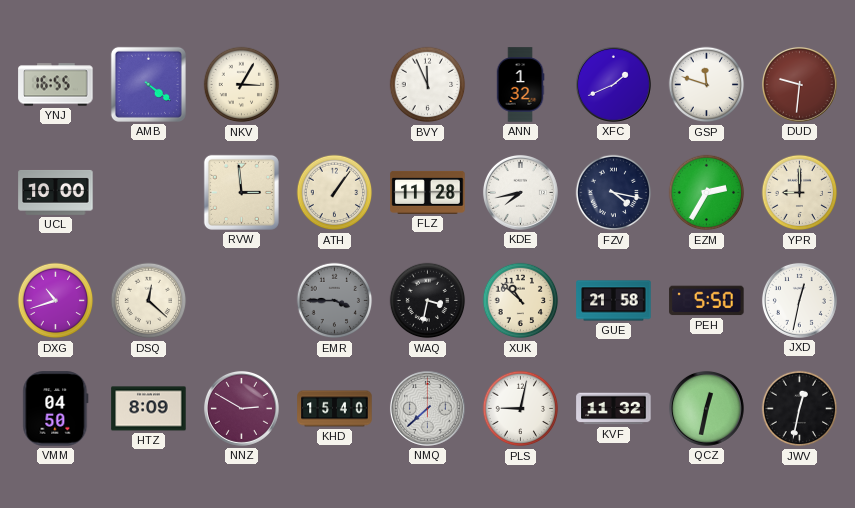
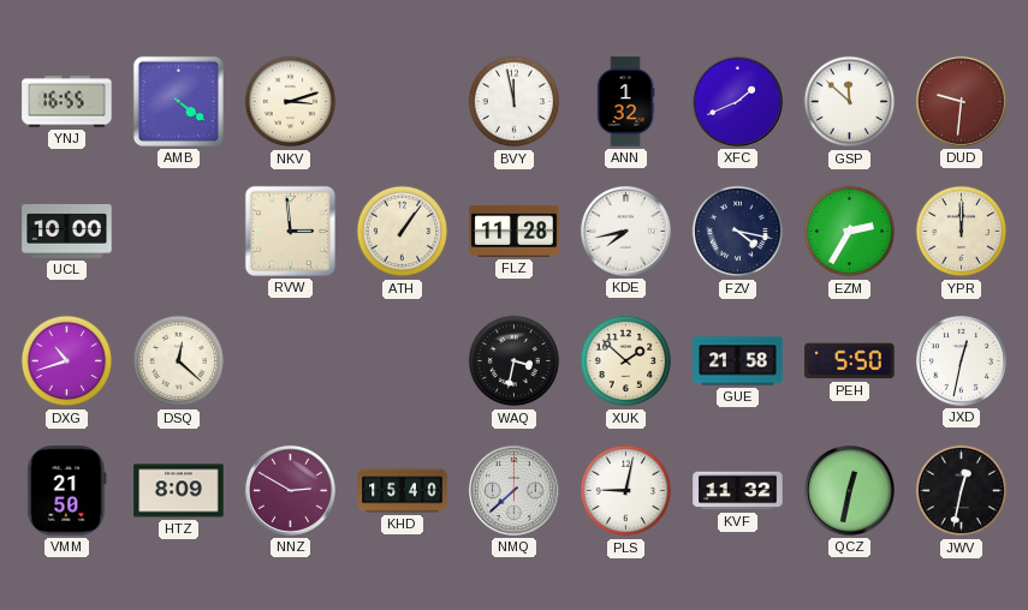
NKV: 3:05 -> 3:12 (291, 102)
BVY: 11:56 -> 11:58 (515, 102)
GSP: 11:48 -> 11:52 (850, 102)
YPR: 9:00 -> 12:00 (962, 232)
EMR: 3:45 -> none (335, 301)
XUK: 10:52 -> 1:52 (626, 361)
VMM: 04:50 -> 21:50 (67, 491)
